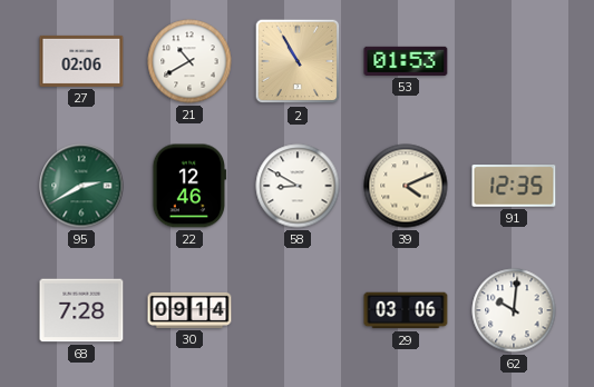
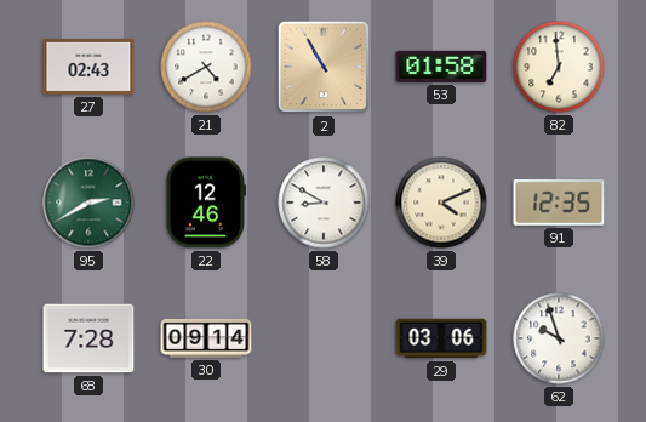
27: 02:06 -> 02:43 (88, 67)
21: 10:40 -> 4:40 (206, 67)
53: 01:53 -> 01:58 (441, 67)
82: none -> 6:59 (559, 67)
62: 10:01 -> 9:57 (559, 338)
